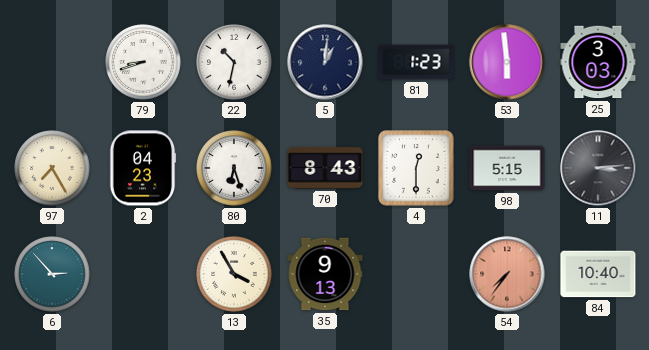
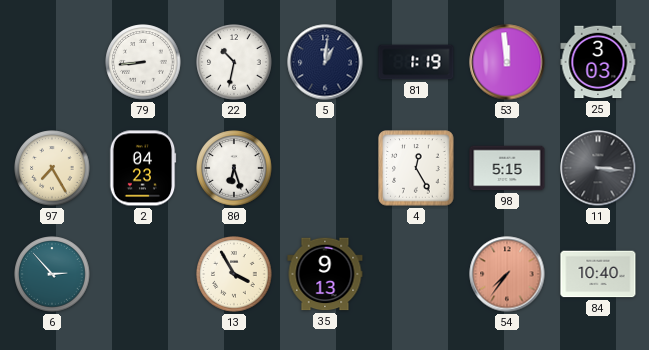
79: 8:42 -> 8:44 (143, 62)
81: 1:23 -> 1:19 (416, 62)
53: 5:59 -> 11:59 (507, 62)
70: 8:43 -> none (325, 168)
4: 12:30 -> 12:25 (416, 168)
11: 3:14 -> 3:16 (598, 168)
